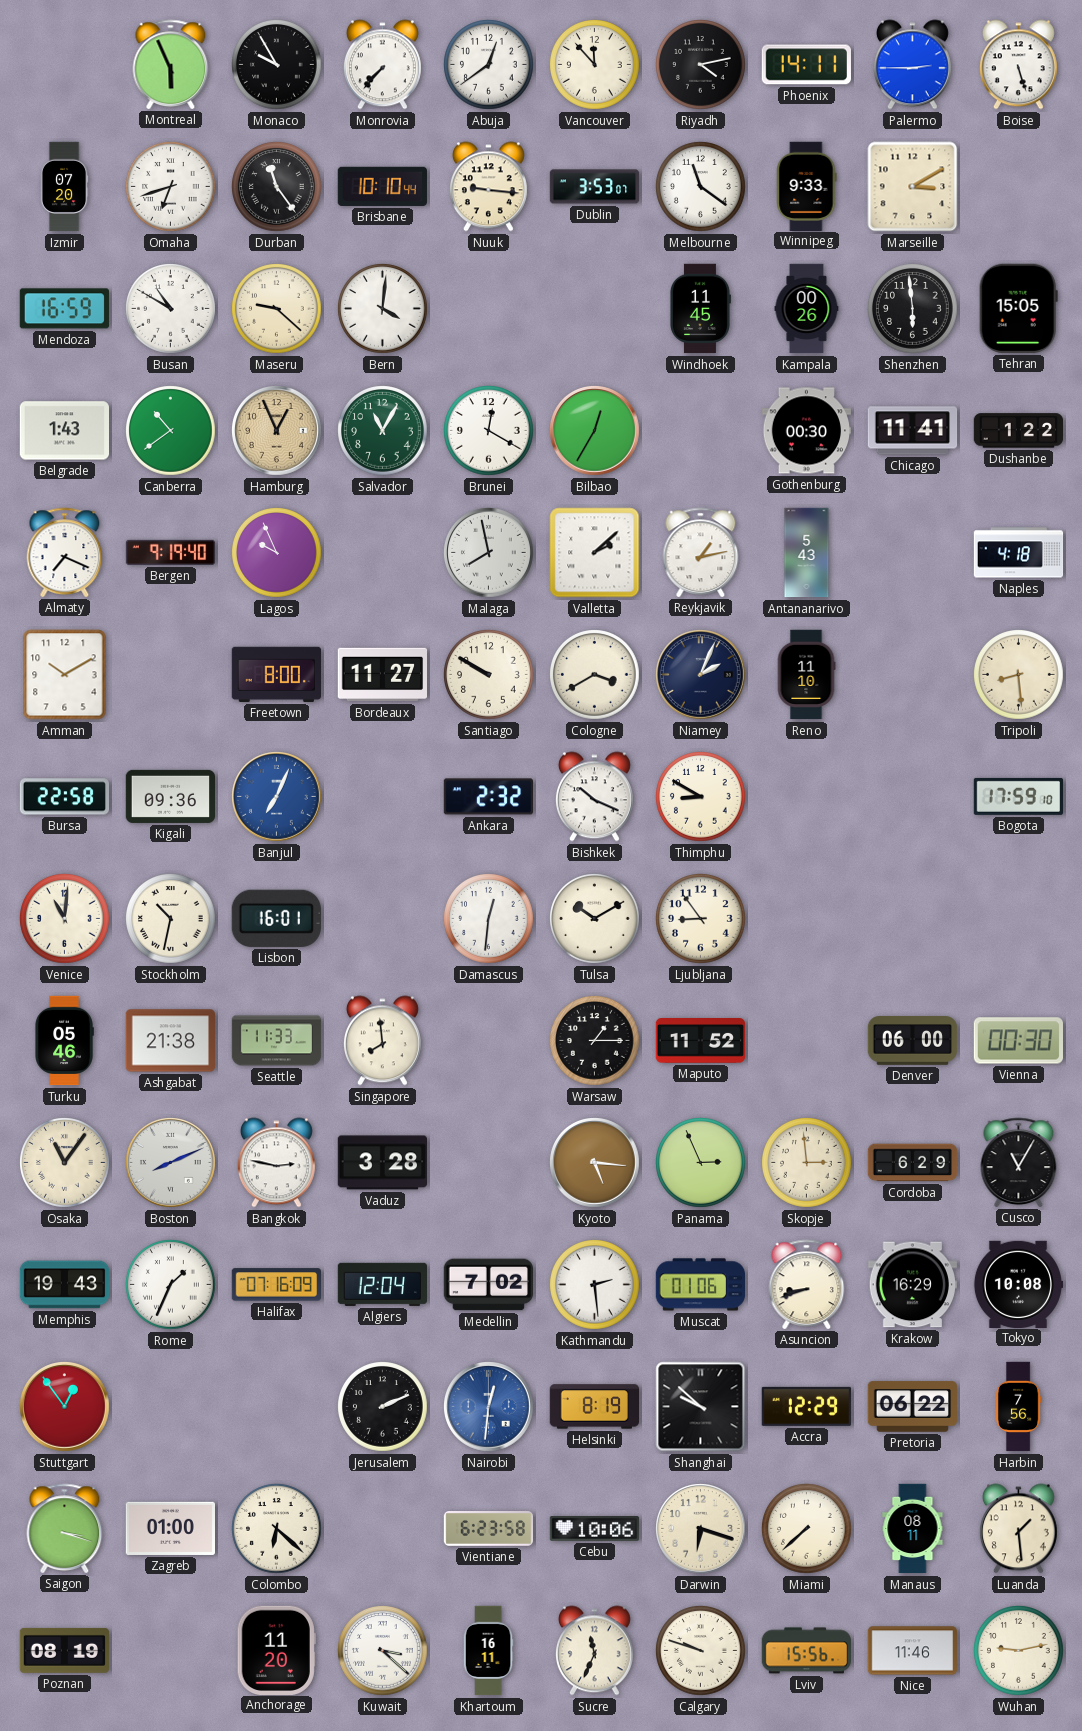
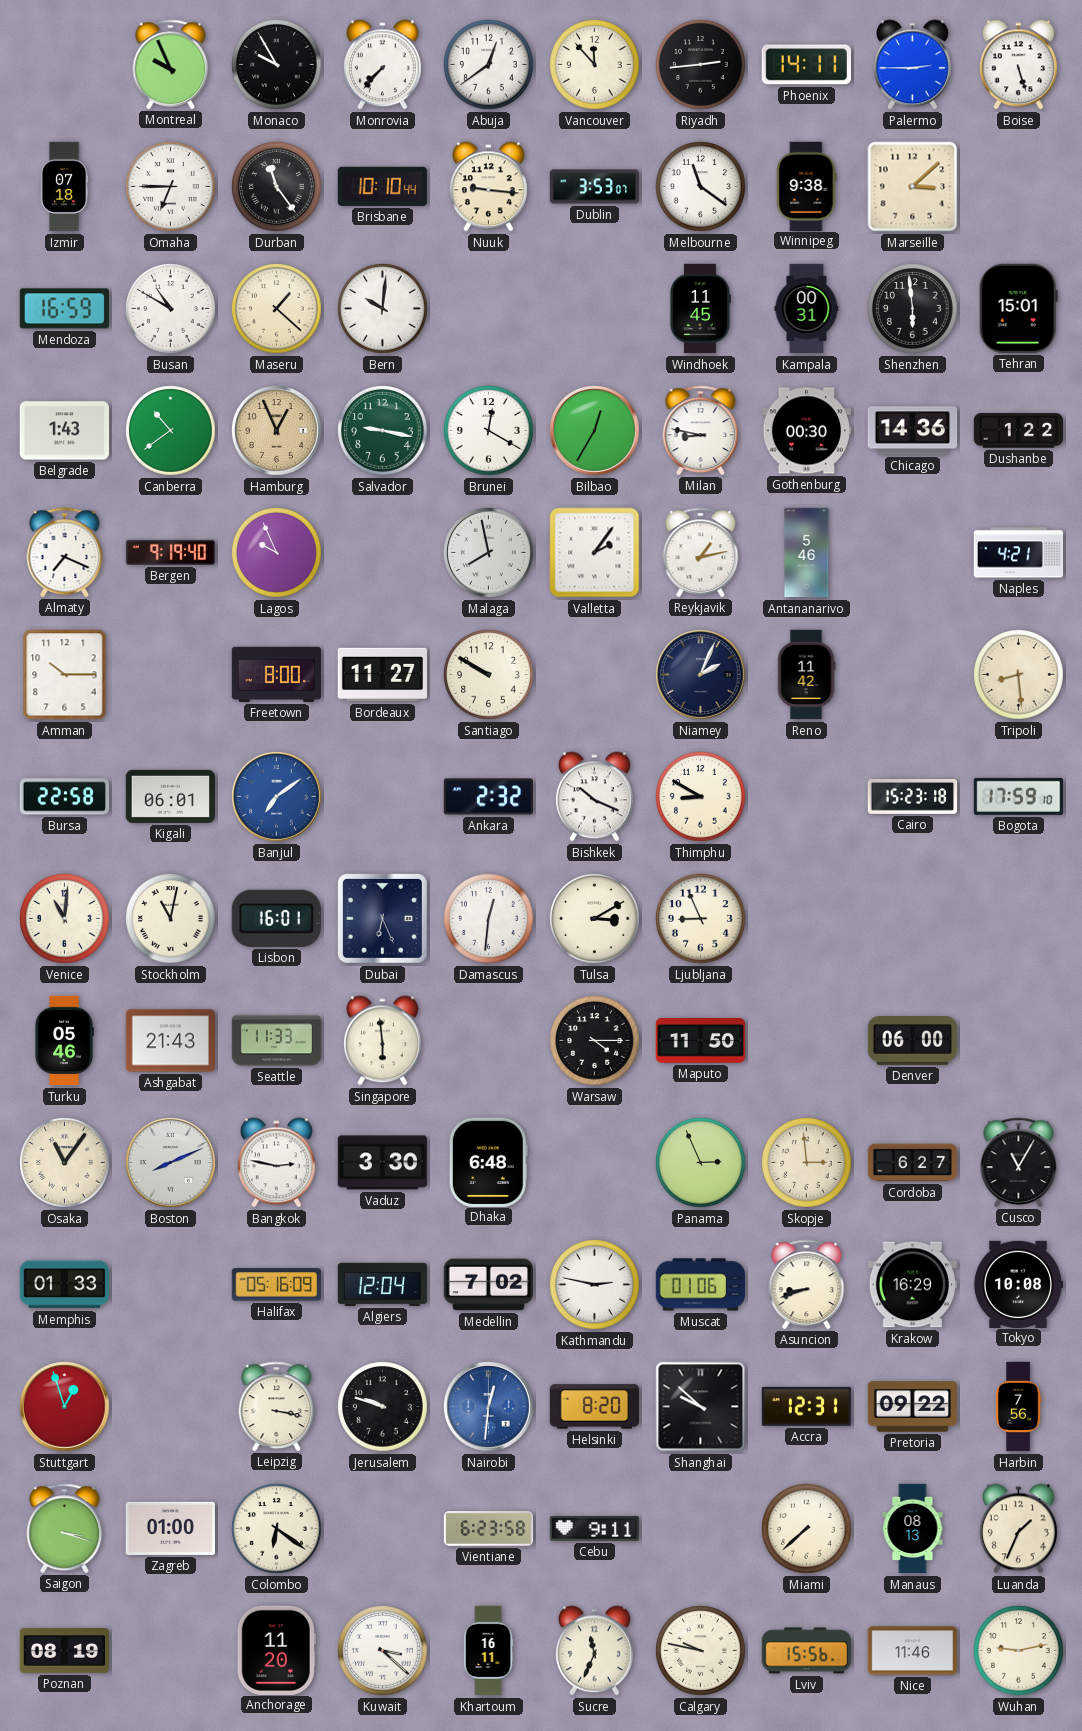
Montreal: 5:56 -> 9:56 (171, 64)
Riyadh: 4:13 -> 2:44 (701, 65)
Izmir: 07:20 -> 07:18 (64, 187)
Omaha: 6:42 -> 6:45 (171, 187)
Winnipeg: 9:33 -> 9:38 (807, 186)
Marseille: 3:10 -> 3:08 (913, 187)
Maseru: 9:22 -> 1:22 (277, 309)
Bern: 4:01 -> 10:01 (383, 309)
Kampala: 00:26 -> 00:31 (807, 309)
Tehran: 15:05 -> 15:01 (1018, 308)
Salvador: 11:05 -> 9:17 (383, 431)
Milan: none -> 8:47 (701, 430)
Chicago: 11:41 -> 14:36 (913, 431)
Valletta: 2:08 -> 2:06 (595, 553)
Antananarivo: 5:43 -> 5:46 (807, 553)
Naples: 4:18 -> 4:21 (1019, 553)
Amman: 10:10 -> 10:15 (65, 675)
Cologne: 3:40 -> none (595, 675)
Reno: 11:10 -> 11:42 (806, 675)
Kigali: 09:36 -> 06:01 (171, 796)
Banjul: 7:04 -> 7:09 (277, 797)
Cairo: none -> 15:23 (913, 797)
Stockholm: 10:32 -> 11:02 (171, 919)
Dubai: none -> 6:26 (382, 918)
Tulsa: 10:10 -> 3:10 (595, 919)
Ljubljana: 8:54 -> 8:56 (701, 919)
Ashgabat: 21:38 -> 21:43 (171, 1041)
Singapore: 7:59 -> 5:59 (382, 1041)
Warsaw: 1:15 -> 4:15 (595, 1041)
Maputo: 11:52 -> 11:50 (701, 1041)
Vienna: 00:30 -> none (1018, 1041)
Vaduz: 3:28 -> 3:30 (382, 1163)
Dhaka: none -> 6:48 (488, 1162)
Kyoto: 5:16 -> none (595, 1163)
Cordoba: 6:29 -> 6:27 (913, 1163)
Memphis: 19:43 -> 01:33 (65, 1285)
Rome: 1:34 -> none (171, 1285)
Halifax: 07:16 -> 05:16 (276, 1285)
Kathmandu: 2:29 -> 2:47 (595, 1285)
Stuttgart: 12:54 -> 12:57 (65, 1407)
Leipzig: none -> 3:17 (277, 1406)
Jerusalem: 2:11 -> 9:48 (383, 1407)
Helsinki: 8:19 -> 8:20 (595, 1407)
Accra: 12:29 -> 12:31 (806, 1406)
Pretoria: 06:22 -> 09:22 (912, 1407)
Colombo: 6:22 -> 6:21 (277, 1529)
Cebu: 10:06 -> 9:11 (595, 1529)
Darwin: 6:18 -> none (701, 1529)
Manaus: 08:11 -> 08:13 (913, 1529)
Luanda: 1:29 -> 1:34 (1018, 1529)
Calgary: 9:48 -> 9:47 (701, 1651)
